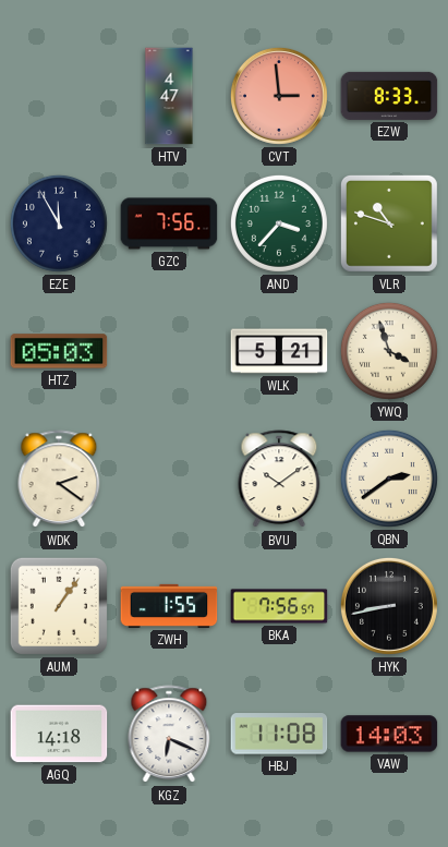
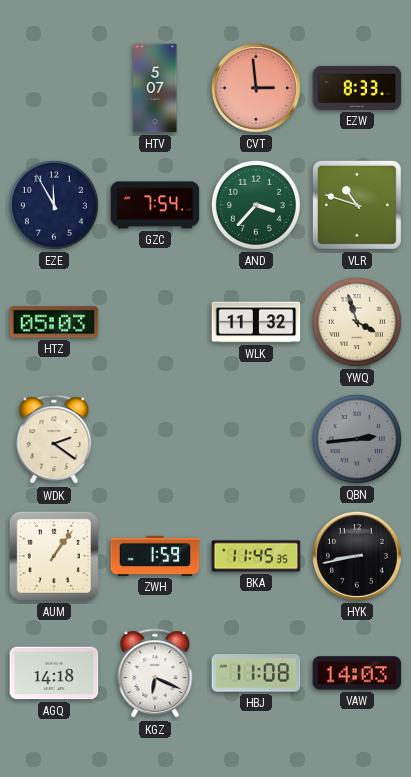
HTV: 4:47 -> 5:07 (155, 88)
GZC: 7:56 -> 7:54 (155, 205)
WLK: 5:21 -> 11:32 (256, 322)
BVU: 10:09 -> none (279, 480)
QBN: 2:39 -> 2:44 (357, 439)
QBN dial: cream -> grey (357, 439)
ZWH: 1:55 -> 1:59 (155, 556)
BKA: 7:56 -> 11:45 (256, 556)
